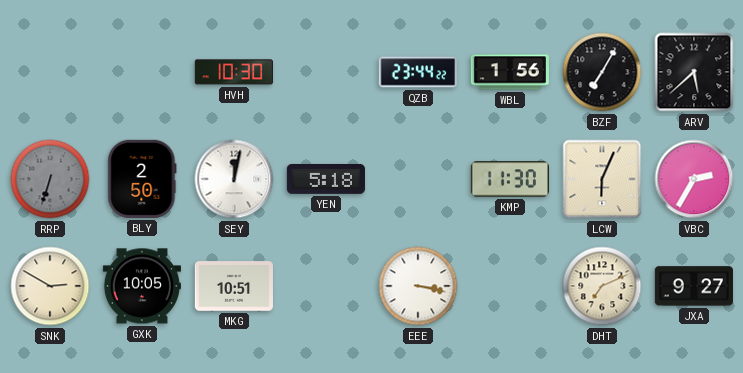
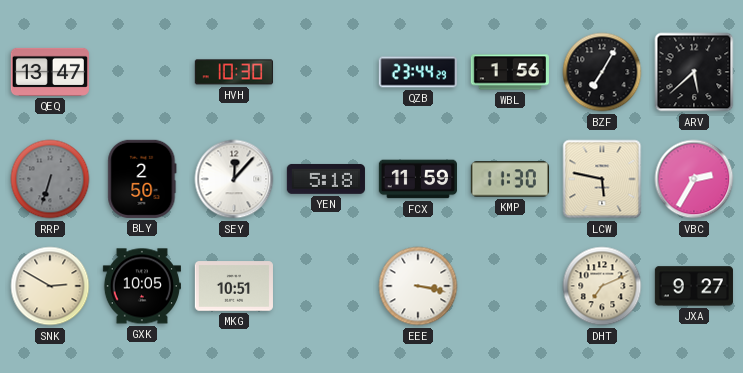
QEQ: none -> 13:47 (49, 72)
QZB: 23:44:22 -> 23:44:29 (418, 72)
SEY: 12:02 -> 12:07 (234, 179)
FCX: none -> 11:59 (417, 179)
LCW: 6:04 -> 5:47 (602, 179)
